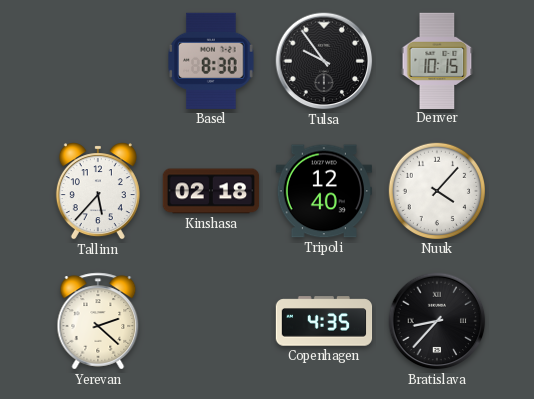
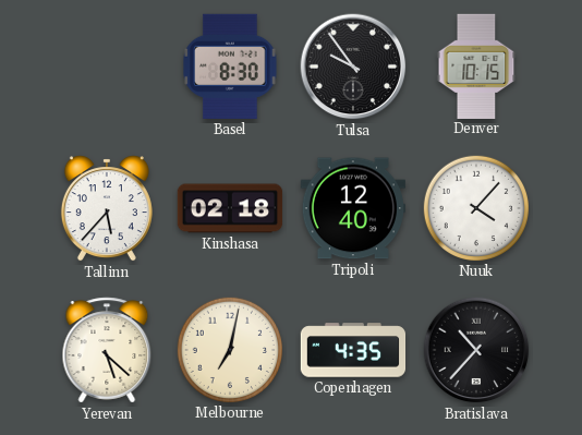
Yerevan: 2:22 -> 5:22 (107, 350)
Melbourne: none -> 7:02 (229, 349)
Bratislava: 8:37 -> 10:37 (476, 350)
